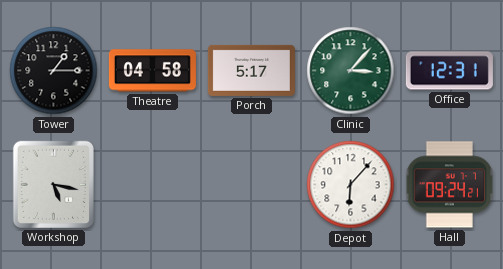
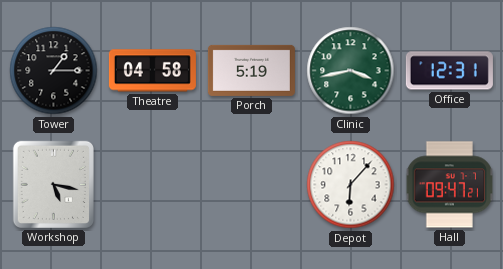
Porch: 5:17 -> 5:19 (251, 70)
Clinic: 3:07 -> 3:43 (351, 71)
Hall: 09:24 -> 09:47 (449, 185)
